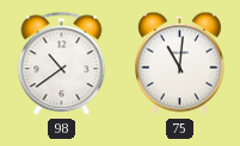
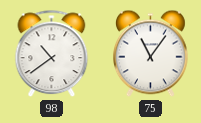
75: 11:01 -> 11:06 (151, 54)
